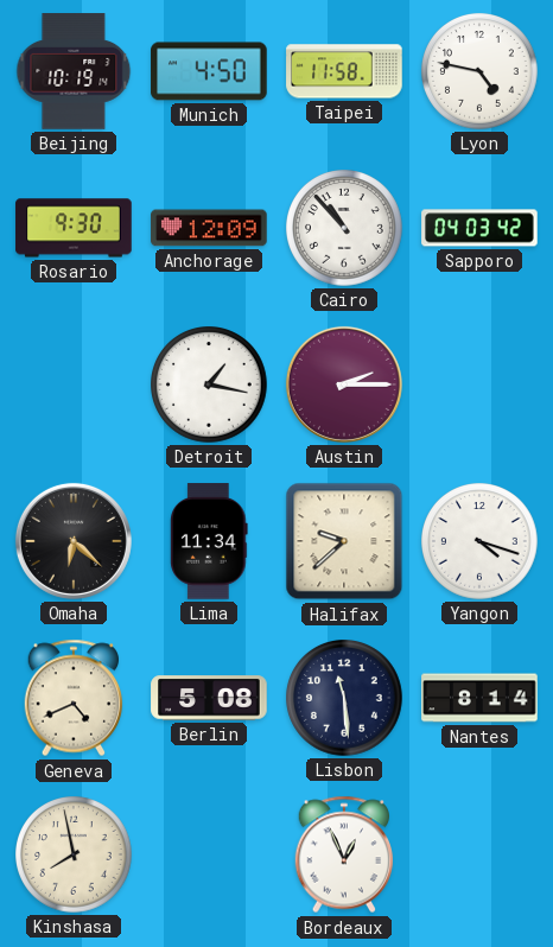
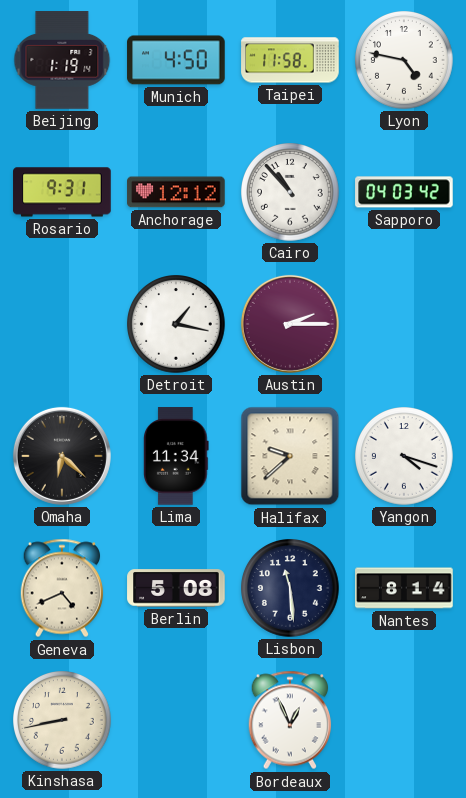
Beijing: 10:19 -> 1:19 (62, 60)
Rosario: 9:30 -> 9:31 (62, 192)
Anchorage: 12:09 -> 12:12 (176, 192)
Kinshasa: 7:58 -> 8:43 (63, 721)
